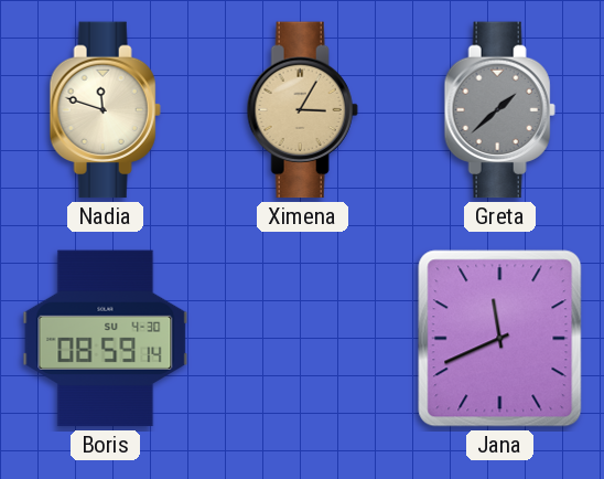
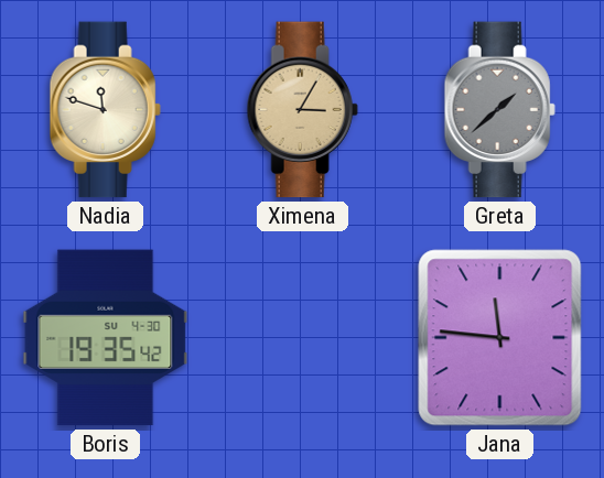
Boris: 08:59 -> 19:35 (106, 338)
Jana: 11:41 -> 11:46 (500, 338)
